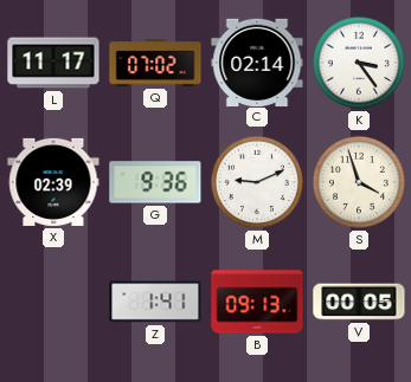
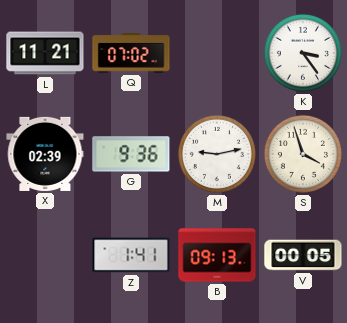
L: 11:17 -> 11:21 (45, 53)
C: 02:14 -> none (257, 61)
M: 9:11 -> 9:13 (217, 154)
